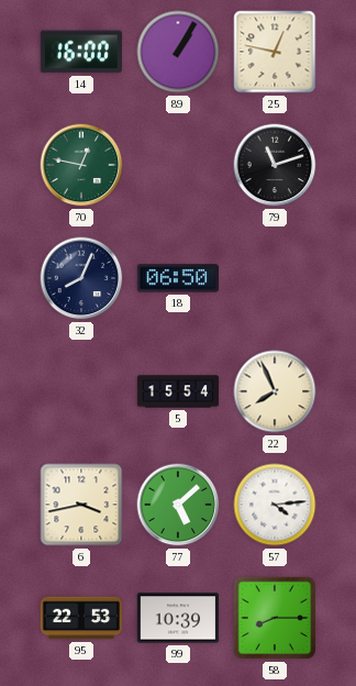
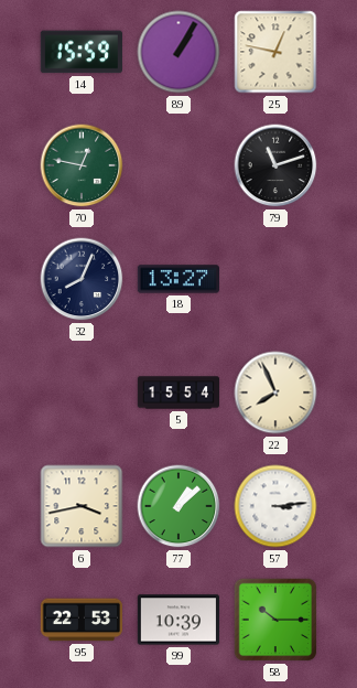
14: 16:00 -> 15:59 (82, 52)
18: 06:50 -> 13:27 (177, 279)
77: 5:08 -> 1:08 (178, 506)
57: 4:14 -> 3:14 (275, 506)
58: 8:15 -> 10:15 (275, 620)
